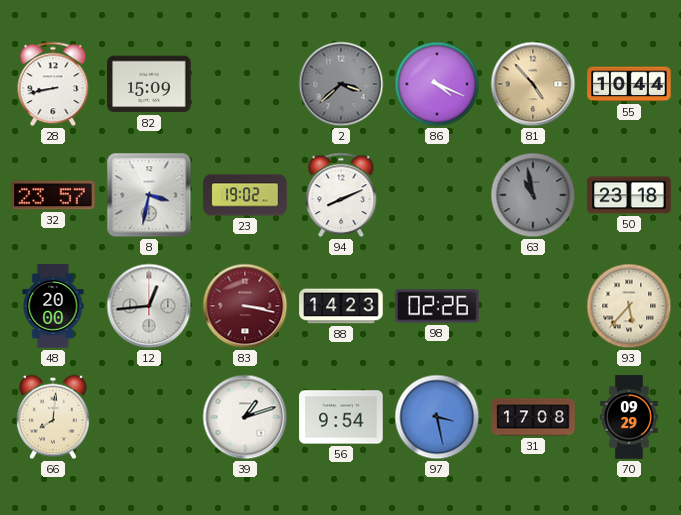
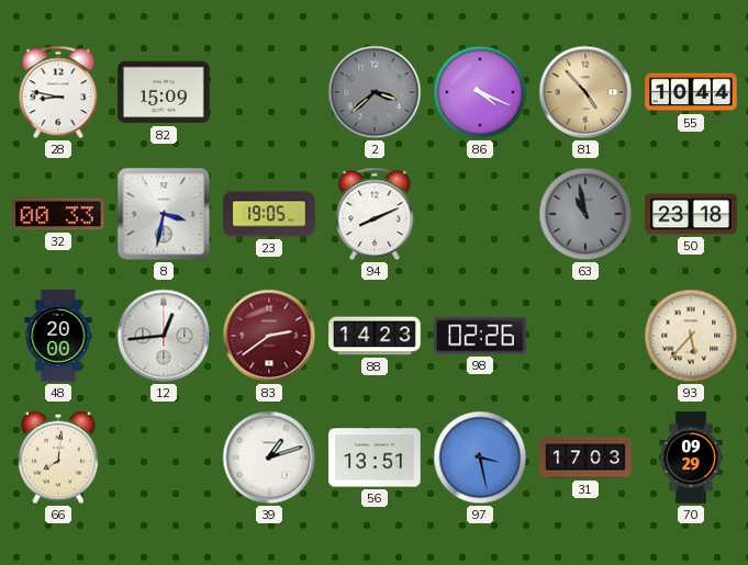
28: 8:43 -> 8:47 (58, 92)
32: 23:57 -> 00:33 (58, 214)
23: 19:02 -> 19:05 (269, 214)
83: 3:17 -> 2:39 (269, 336)
56: 9:54 -> 13:51 (375, 457)
31: 17:08 -> 17:03 (585, 457)
